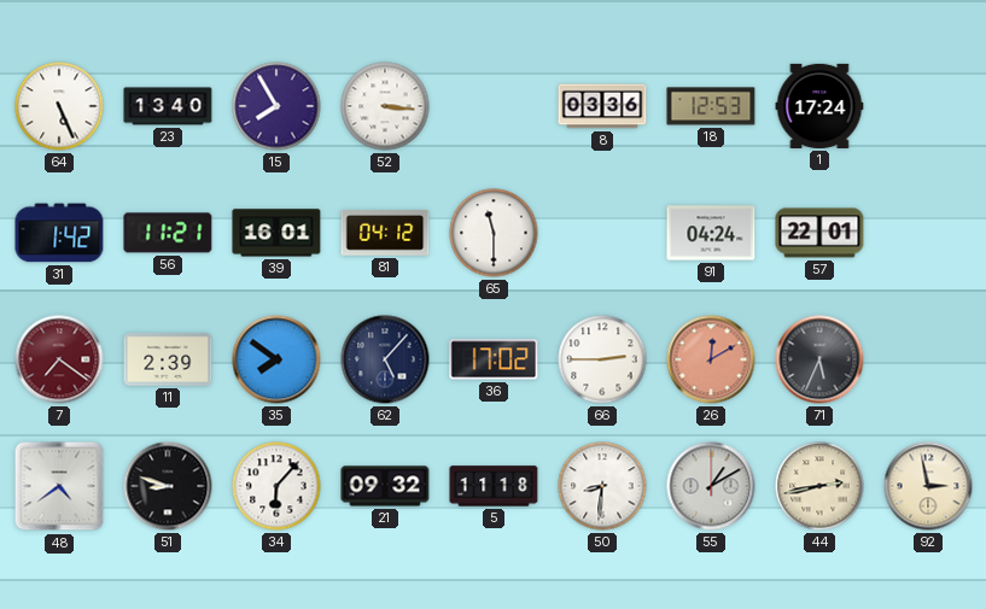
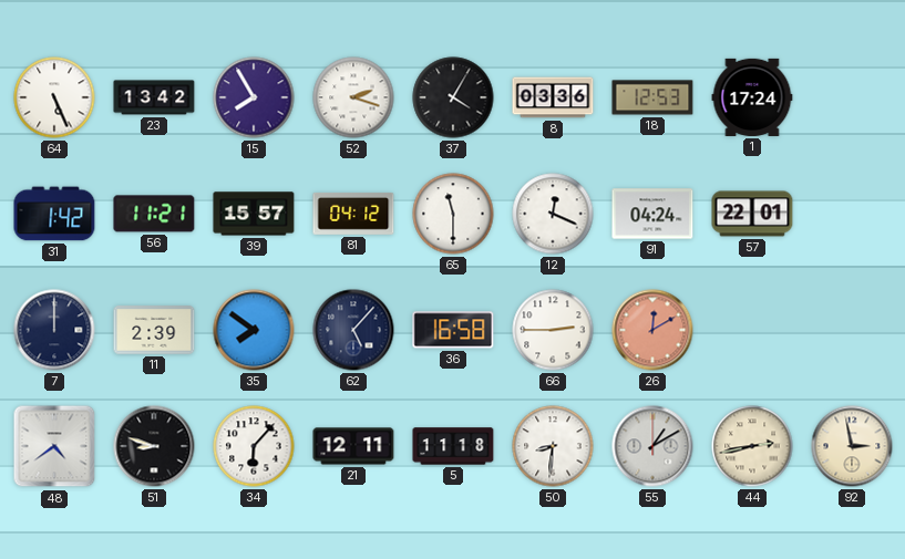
23: 13:40 -> 13:42 (154, 97)
52: 3:16 -> 2:18 (353, 97)
37: none -> 4:05 (453, 97)
39: 16:01 -> 15:57 (254, 214)
12: none -> 12:19 (553, 214)
7: 7:21 -> 12:00 (54, 330)
7 dial: burgundy -> navy (54, 330)
36: 17:02 -> 16:58 (453, 330)
71: 5:34 -> none (819, 359)
21: 09:32 -> 12:11 (353, 446)
